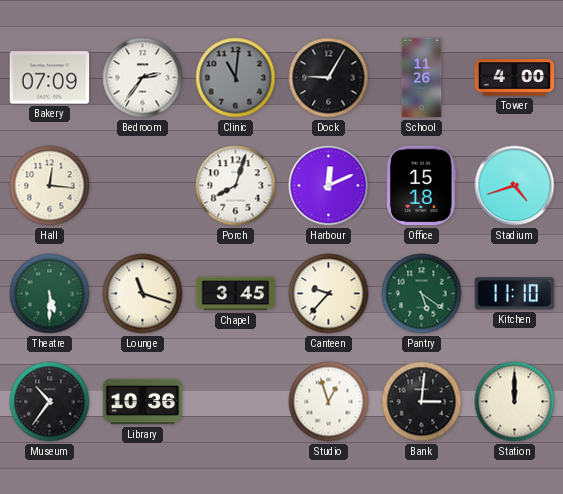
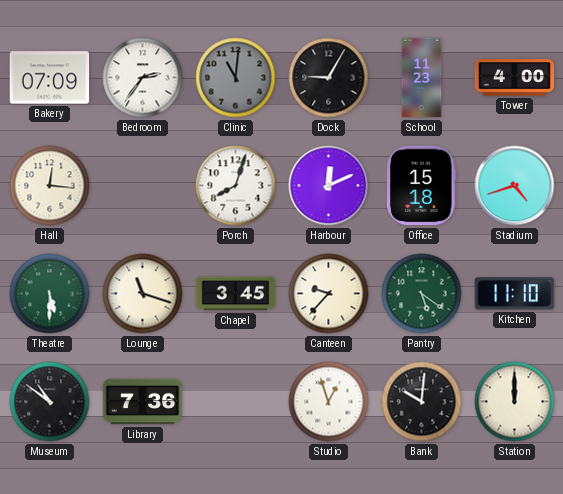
School: 11:26 -> 11:23 (422, 78)
Museum: 10:36 -> 10:51 (50, 402)
Library: 10:36 -> 7:36 (143, 402)
Bank: 3:01 -> 10:01 (422, 402)
